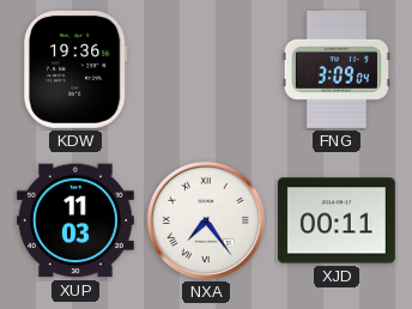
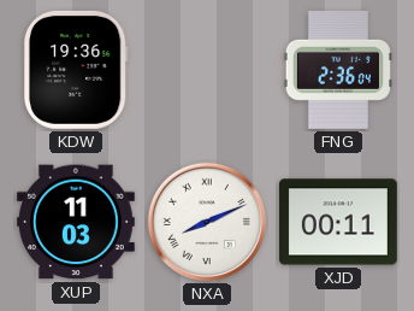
FNG: 3:09 -> 2:36 (338, 70)
NXA: 7:24 -> 8:11 (207, 222)
